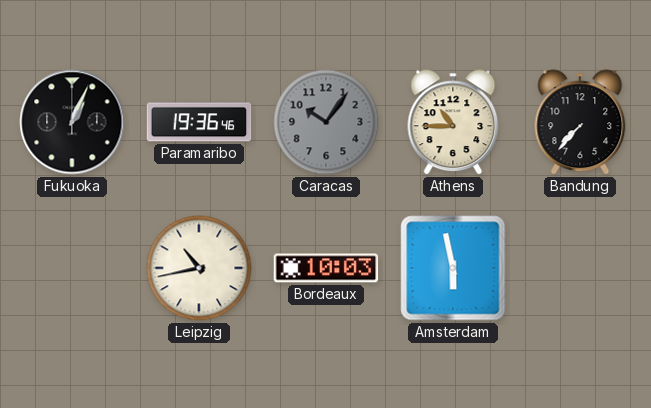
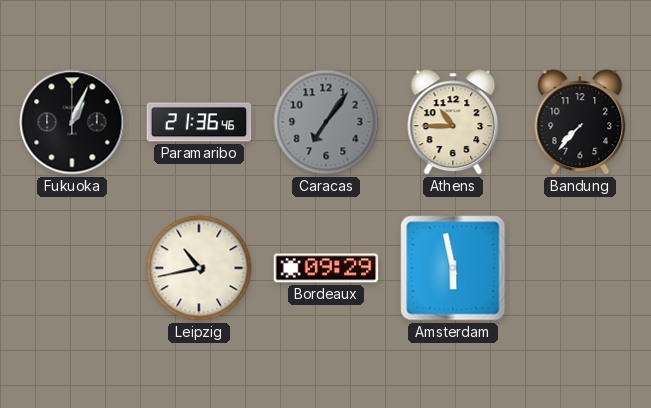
Paramaribo: 19:36 -> 21:36 (199, 122)
Caracas: 10:06 -> 7:06 (326, 122)
Bordeaux: 10:03 -> 09:29 (326, 268)
